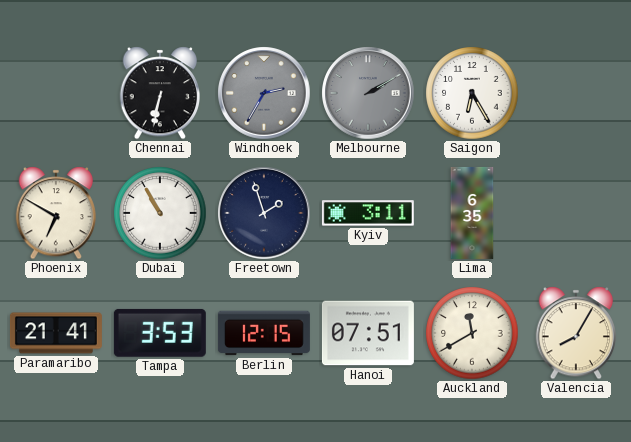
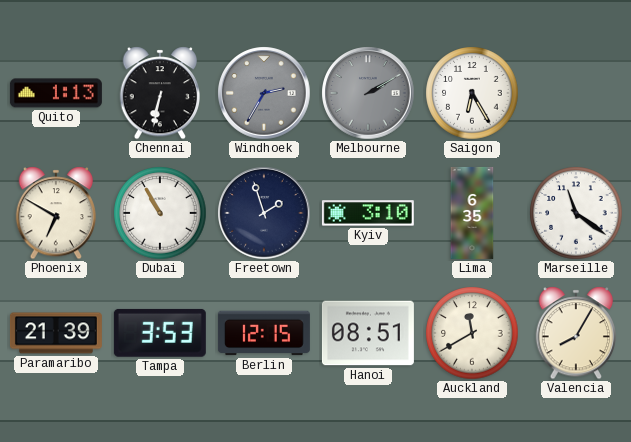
Quito: none -> 1:13 (56, 93)
Kyiv: 3:11 -> 3:10 (368, 213)
Marseille: none -> 11:21 (576, 213)
Paramaribo: 21:41 -> 21:39 (56, 333)
Hanoi: 07:51 -> 08:51 (368, 333)
